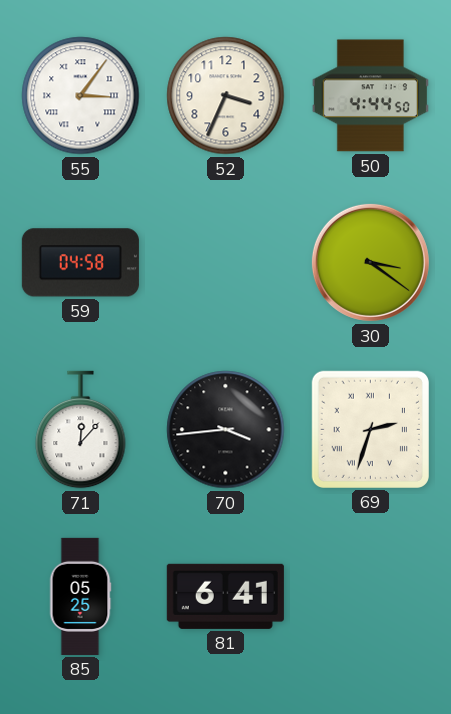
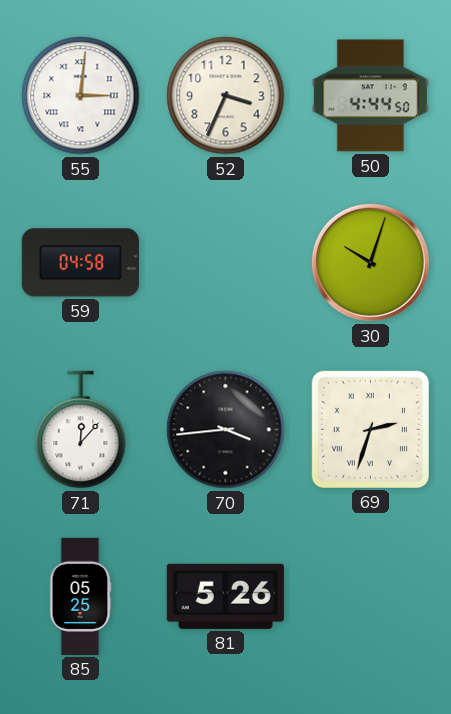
55: 3:06 -> 3:01 (81, 96)
30: 3:21 -> 10:03 (370, 262)
81: 6:41 -> 5:26 (225, 596)
